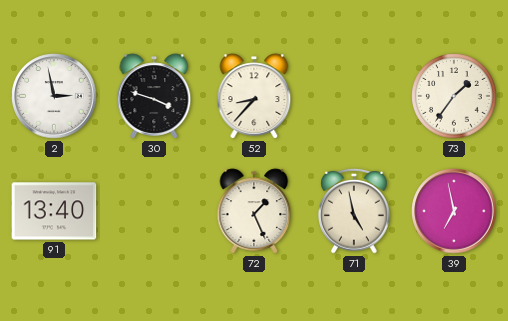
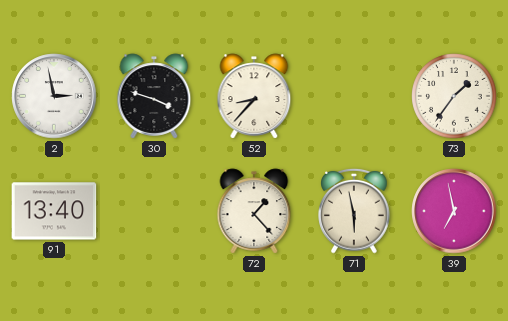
72: 1:26 -> 1:23 (254, 211)
71: 4:58 -> 5:58 (354, 211)
